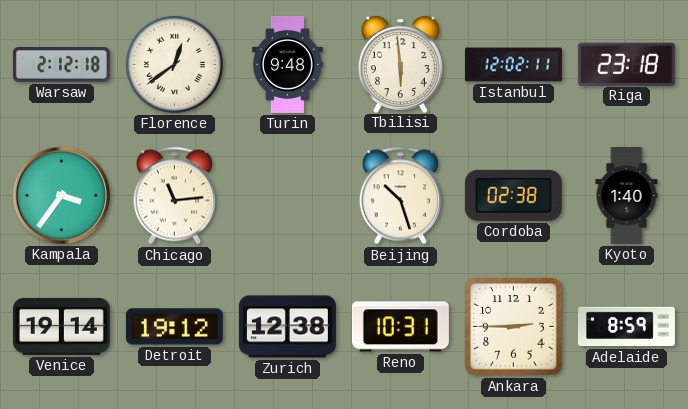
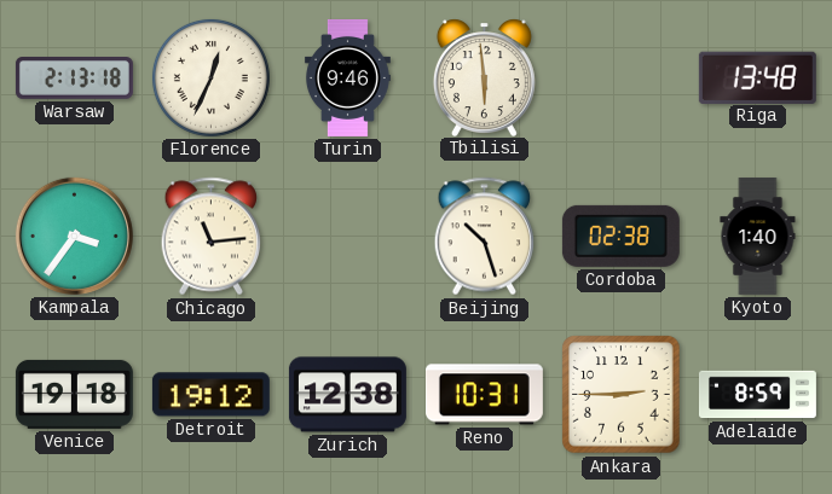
Warsaw: 2:12 -> 2:13 (74, 79)
Florence: 12:39 -> 12:34 (210, 77)
Turin: 9:48 -> 9:46 (347, 77)
Istanbul: 12:02 -> none (513, 65)
Riga: 23:18 -> 13:48 (757, 77)
Venice: 19:14 -> 19:18 (74, 394)
